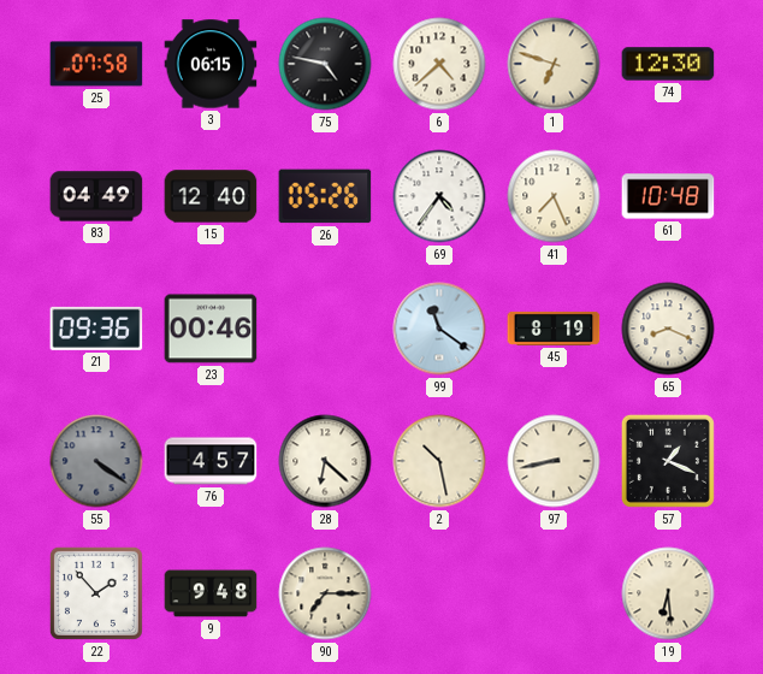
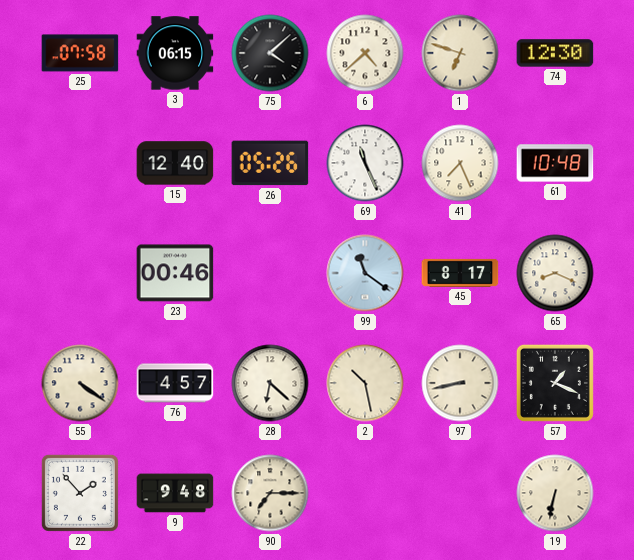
75: 4:47 -> 4:08 (270, 53)
83: 04:49 -> none (96, 196)
69: 4:36 -> 11:26 (365, 163)
21: 09:36 -> none (96, 329)
45: 8:19 -> 8:17 (460, 273)
55 dial: grey -> cream (80, 383)
19: 6:29 -> 6:32 (555, 493)
